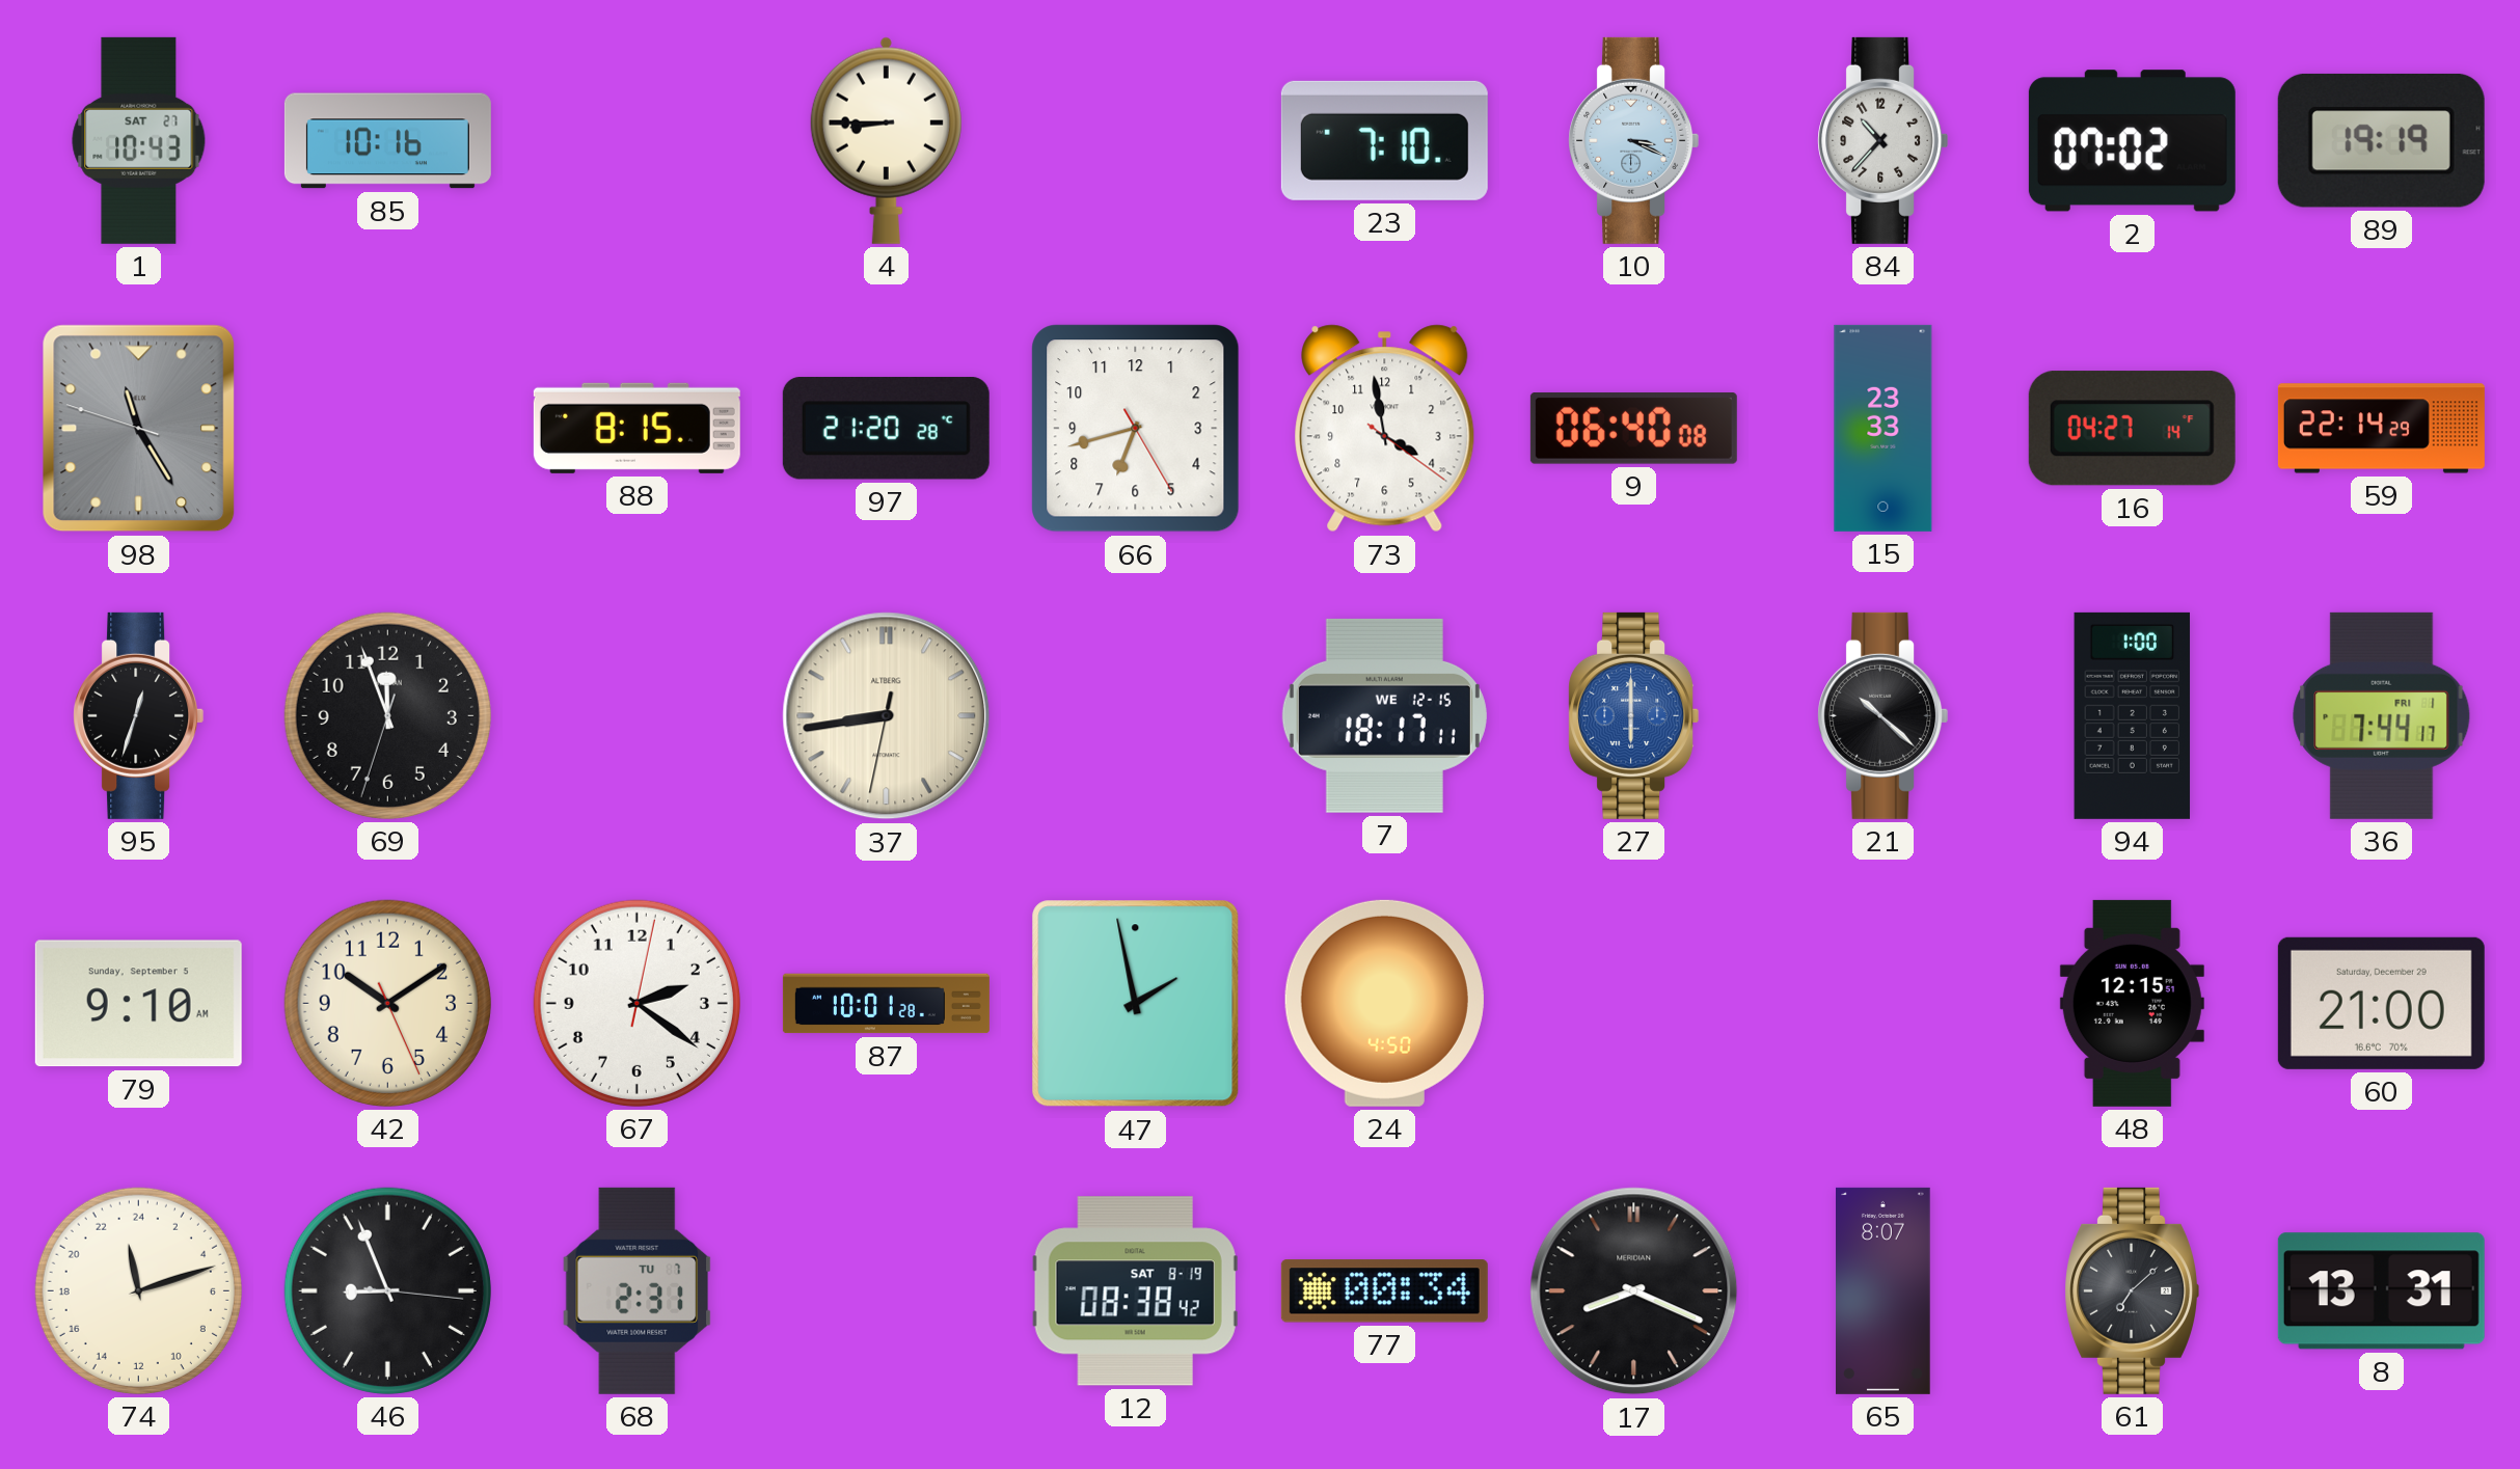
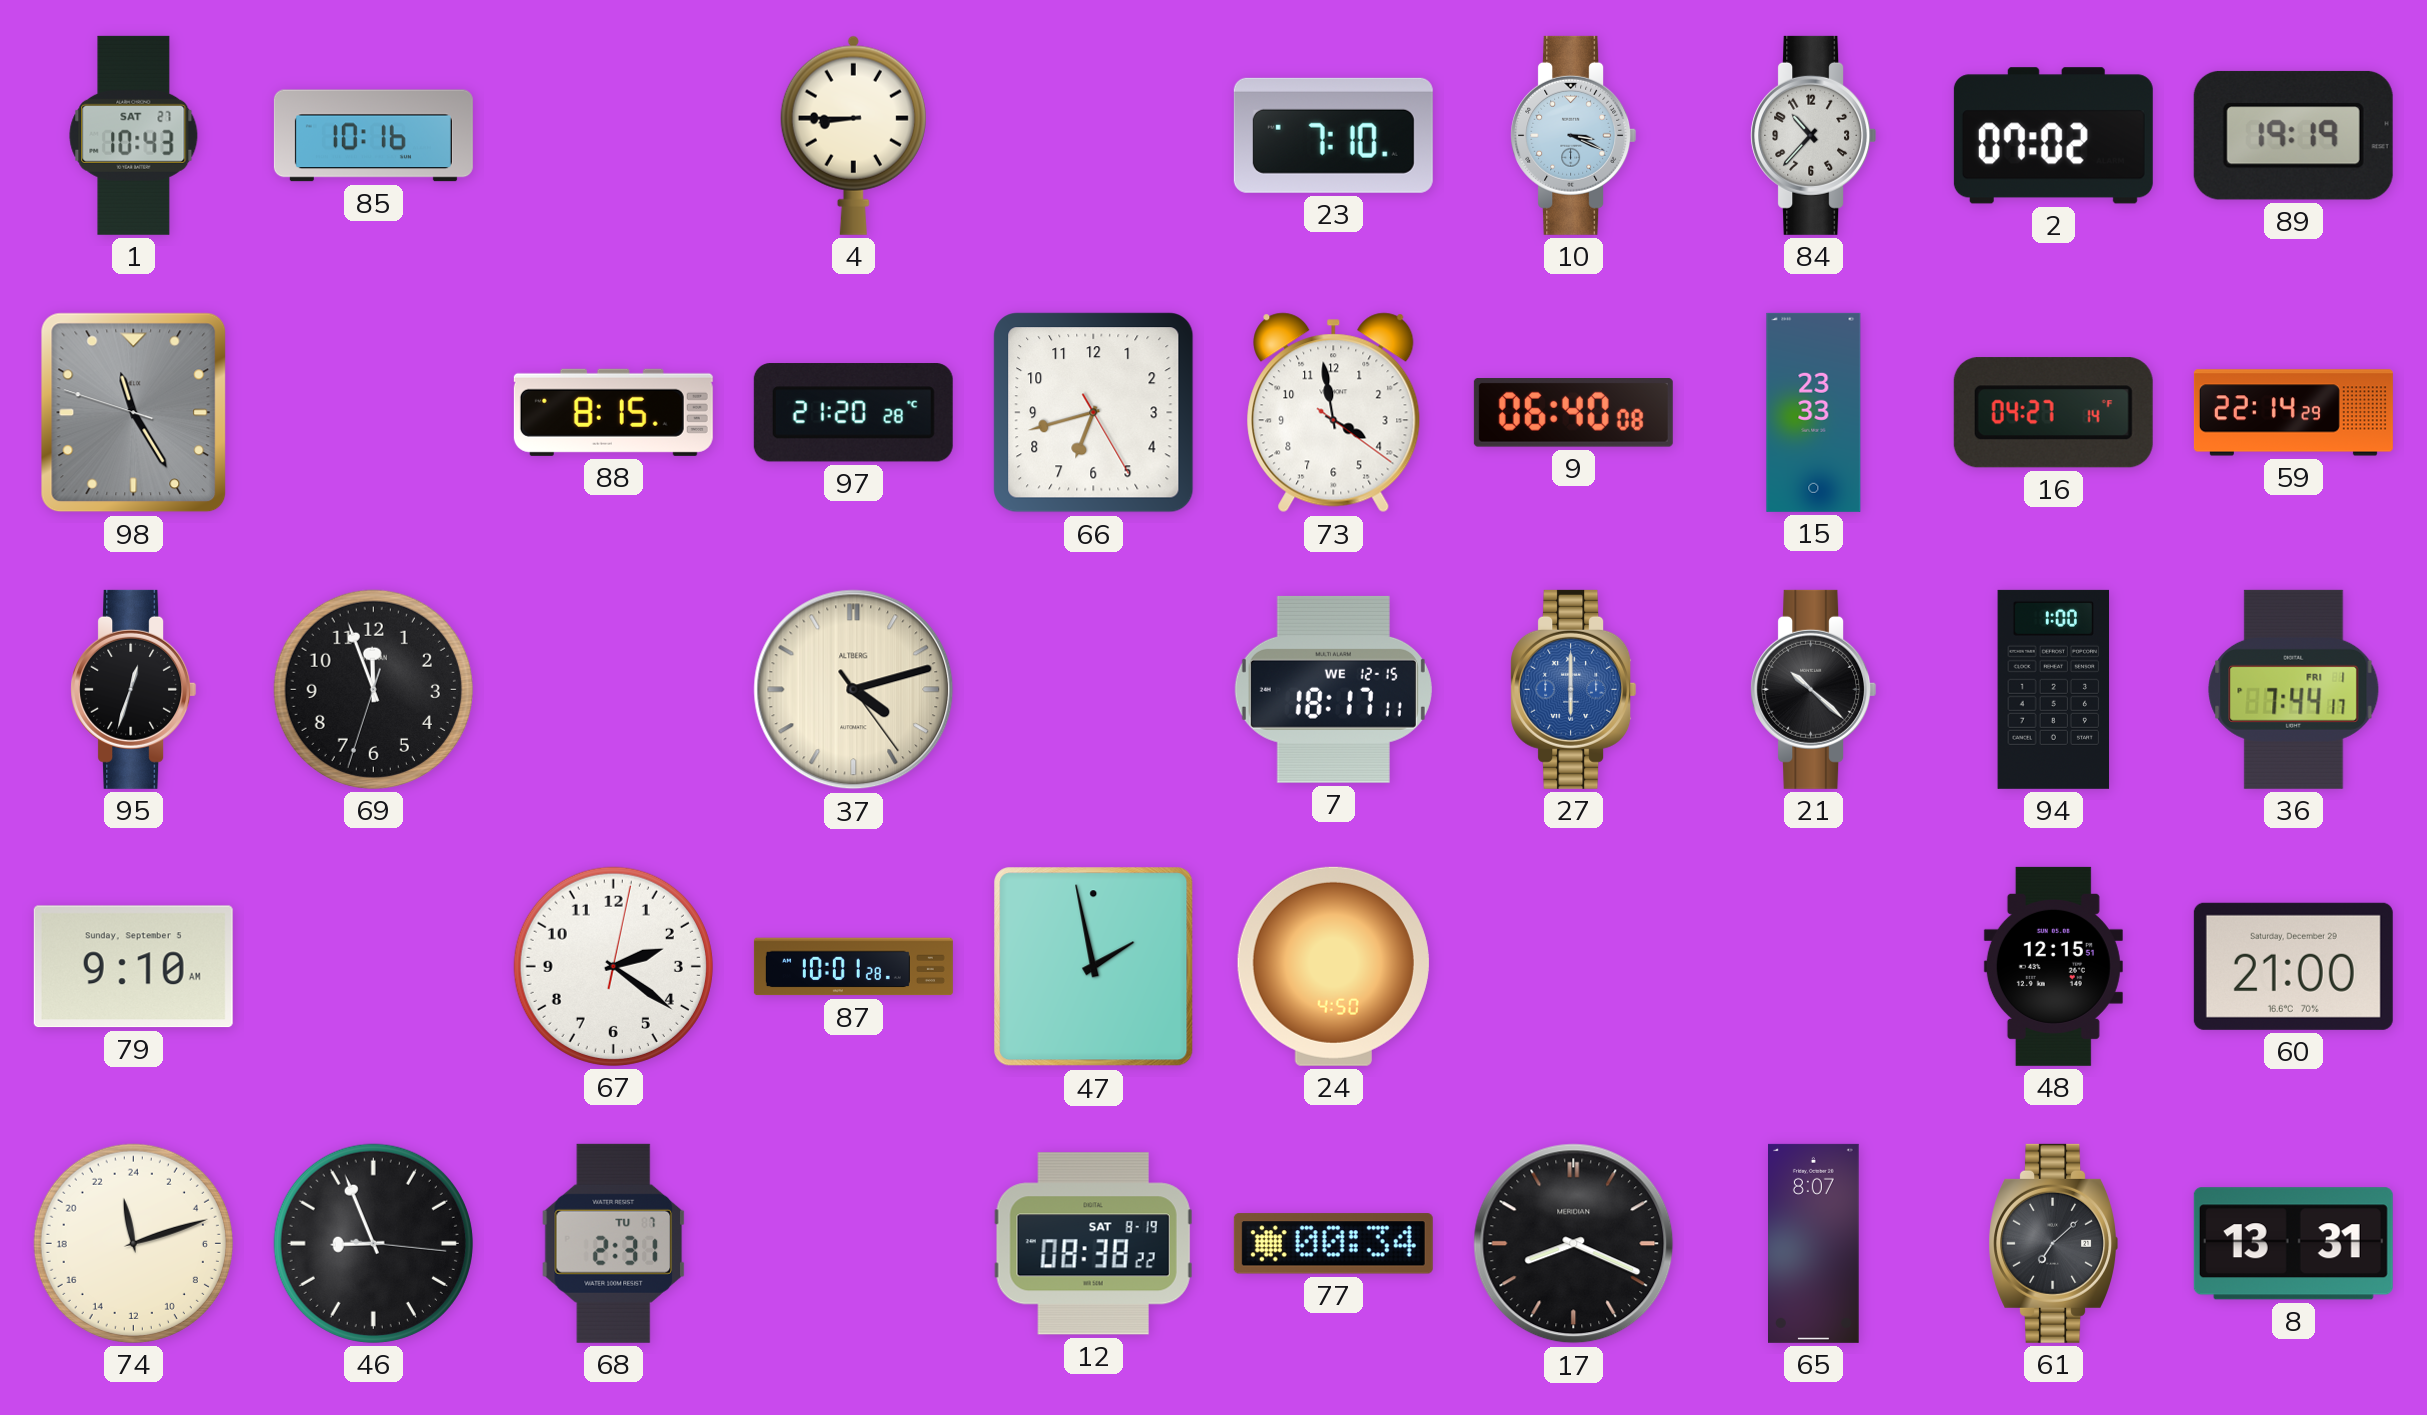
37: 8:43 -> 4:12 (854, 690)
42: 10:09 -> none (387, 1003)
12: 08:38:42 -> 08:38:22 (1093, 1244)
